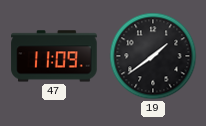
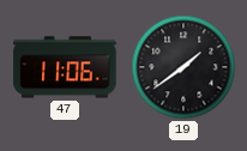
47: 11:09 -> 11:06 (65, 67)
